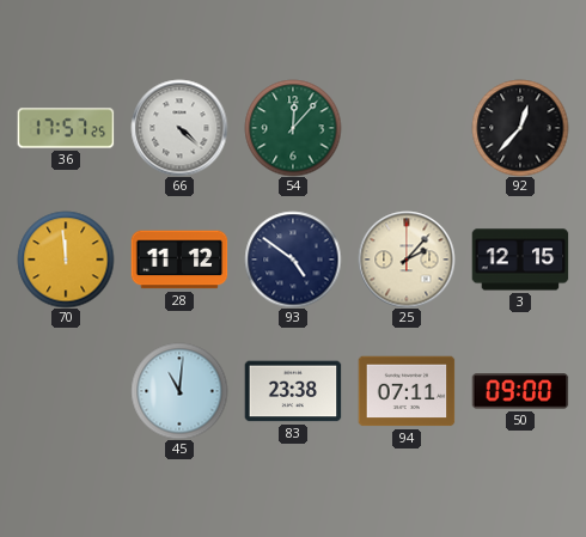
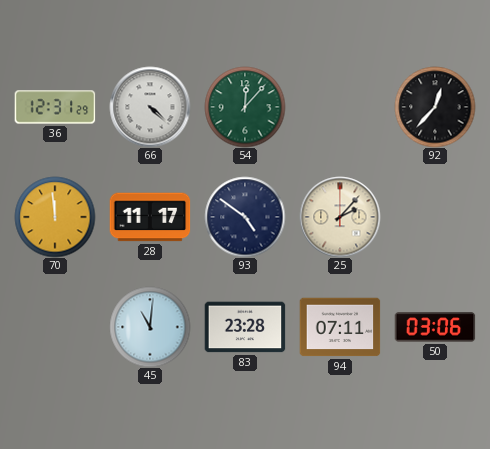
36: 17:57 -> 12:31 (55, 107)
28: 11:12 -> 11:17 (150, 217)
3: 12:15 -> none (520, 260)
83: 23:38 -> 23:28 (245, 327)
50: 09:00 -> 03:06 (435, 327)
